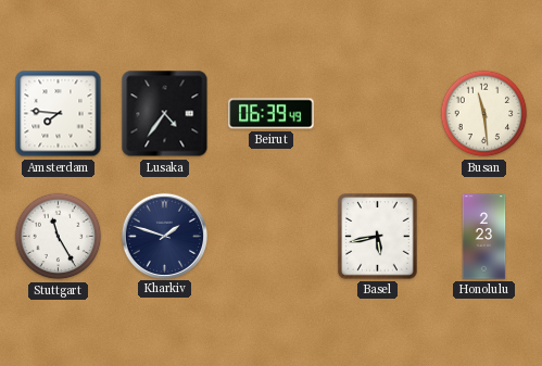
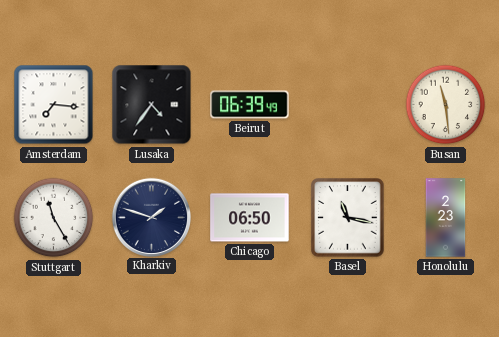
Amsterdam: 7:46 -> 7:16 (54, 105)
Chicago: none -> 06:50 (250, 218)
Basel: 5:43 -> 11:17 (348, 218)
